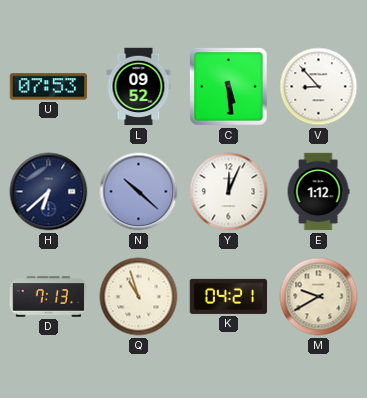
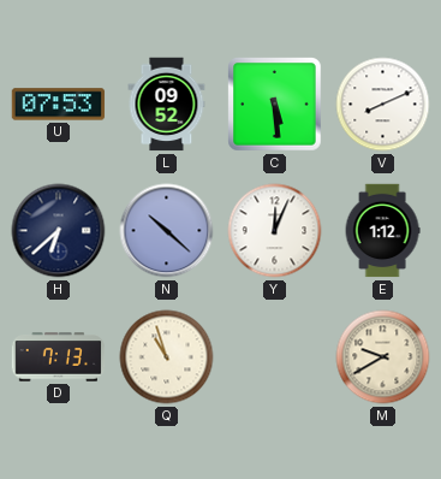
V: 8:53 -> 8:11 (383, 105)
K: 04:21 -> none (229, 296)
